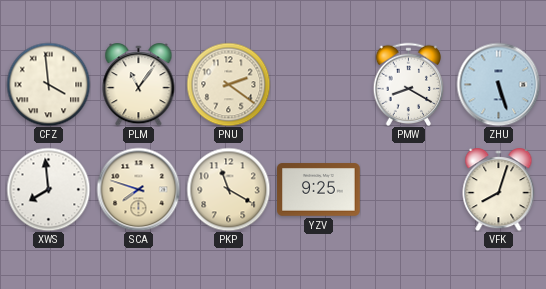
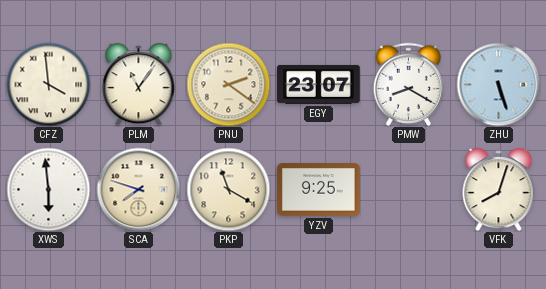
EGY: none -> 23:07 (319, 84)
XWS: 7:59 -> 5:59 (48, 189)
